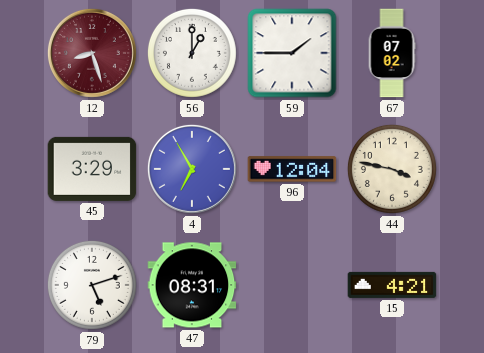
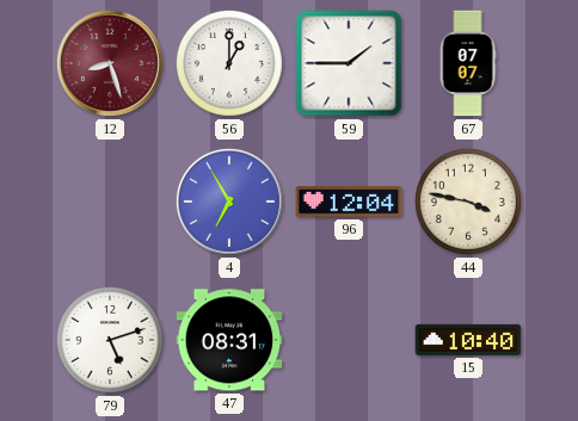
67: 07:02 -> 07:07 (468, 63)
45: 3:29 -> none (92, 169)
15: 4:21 -> 10:40 (468, 340)
